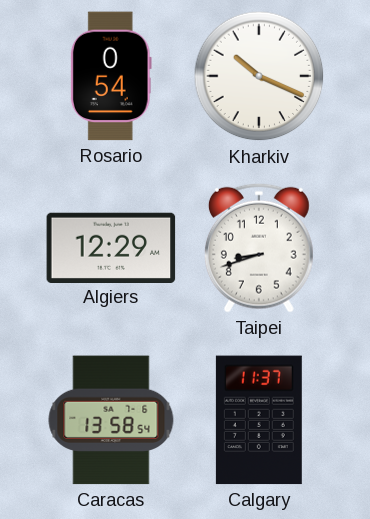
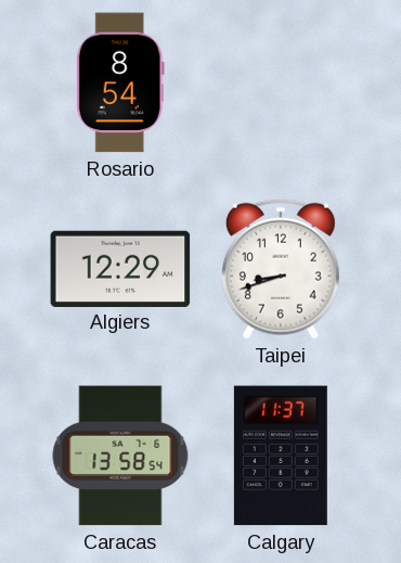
Rosario: 0:54 -> 8:54 (120, 82)
Kharkiv: 10:19 -> none (259, 76)
